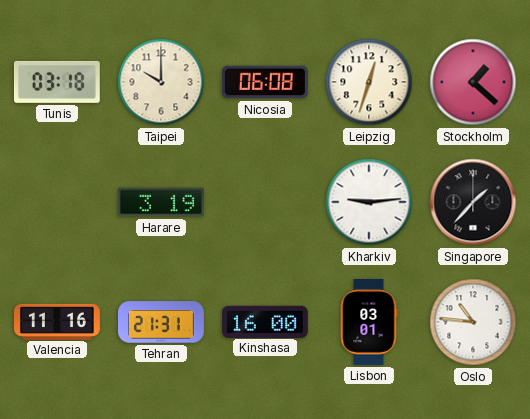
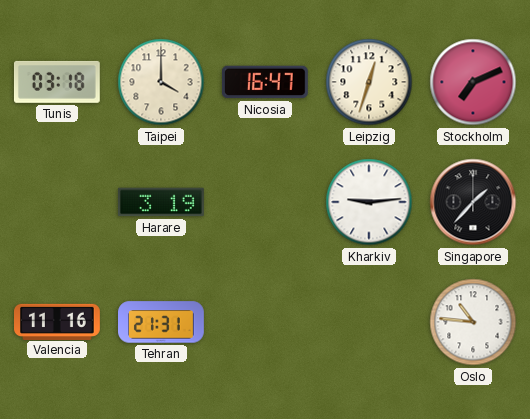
Taipei: 10:00 -> 4:00 (161, 82)
Nicosia: 06:08 -> 16:47 (265, 82)
Stockholm: 1:22 -> 7:11 (473, 82)
Kinshasa: 16:00 -> none (265, 321)
Lisbon: 03:01 -> none (369, 323)
